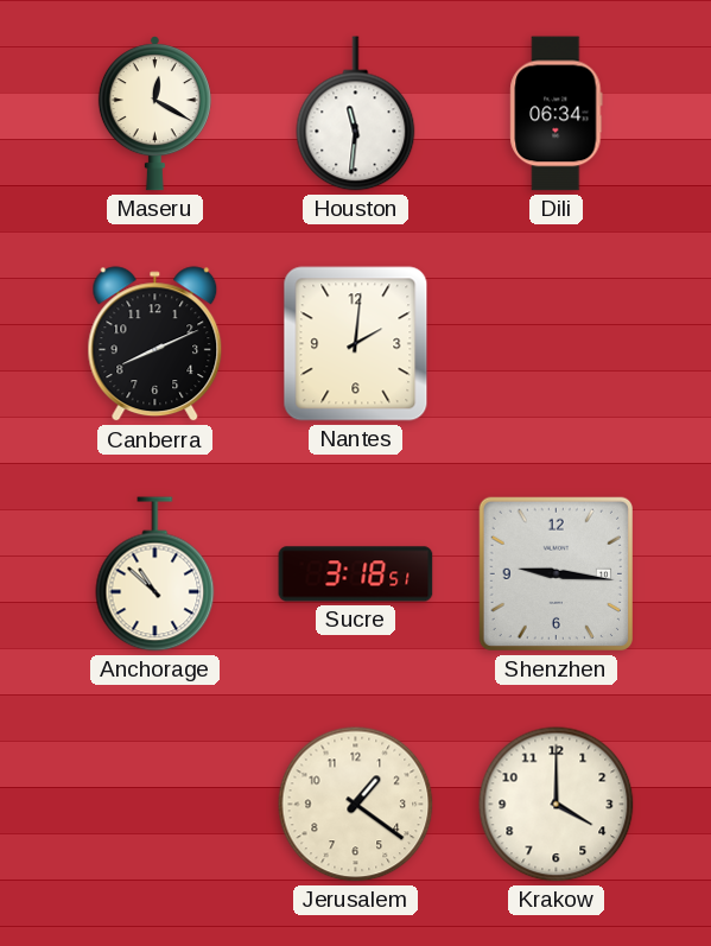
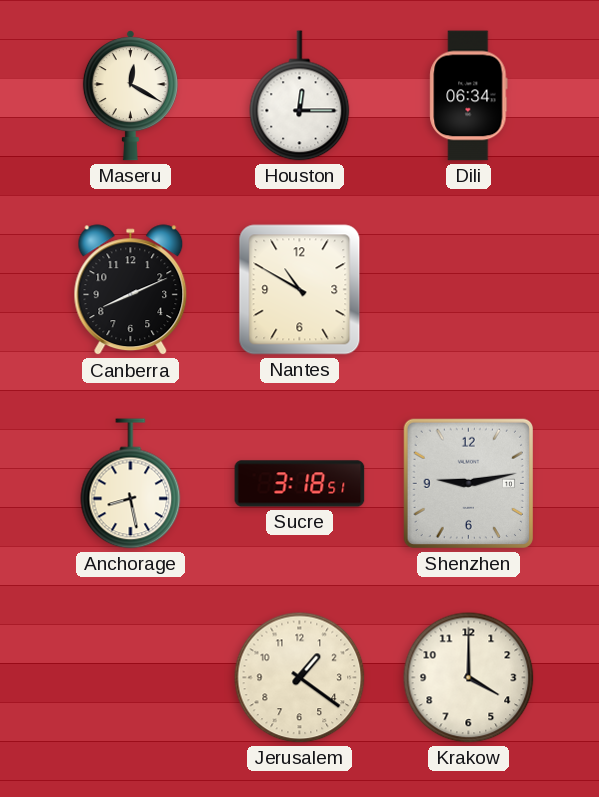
Houston: 11:31 -> 12:15 (300, 96)
Nantes: 2:01 -> 10:50 (300, 290)
Anchorage: 10:52 -> 8:28 (131, 484)
Shenzhen: 9:16 -> 9:13 (468, 483)
